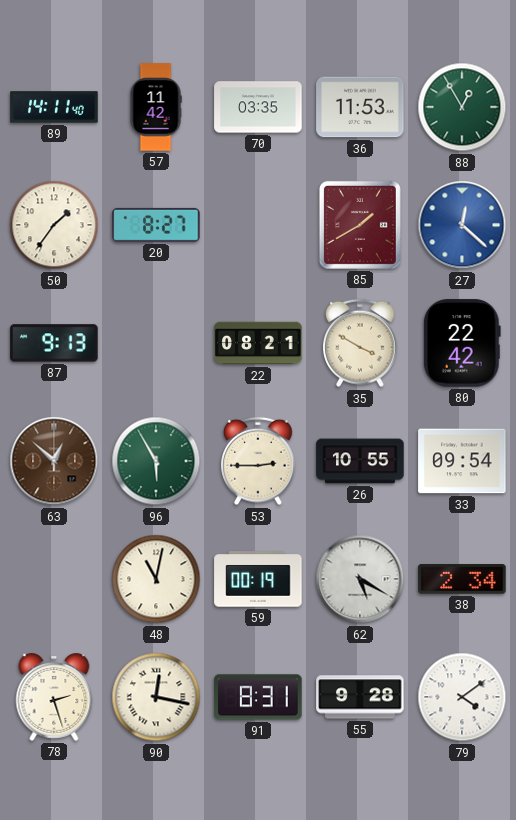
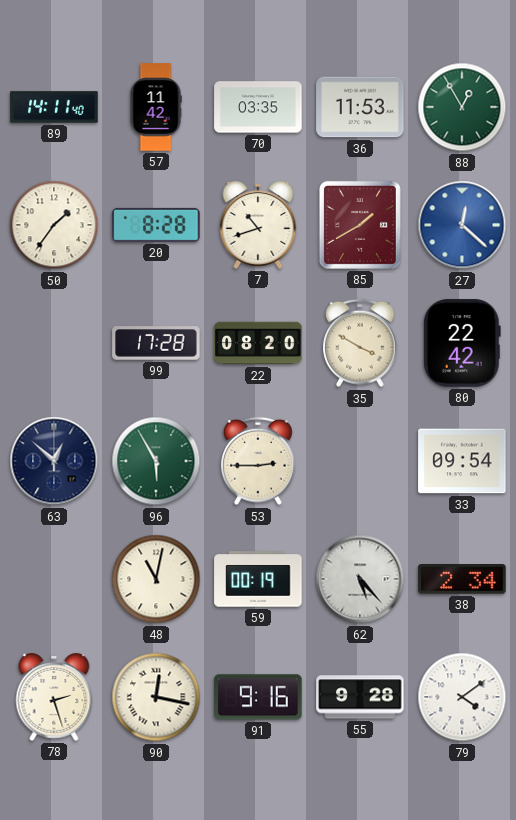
20: 8:27 -> 8:28 (156, 225)
7: none -> 10:42 (258, 225)
87: 9:13 -> none (54, 343)
99: none -> 17:28 (156, 343)
22: 08:21 -> 08:20 (258, 343)
63 dial: brown -> navy (54, 461)
26: 10:55 -> none (360, 461)
62: 5:20 -> 5:23 (360, 579)
91: 8:31 -> 9:16 (258, 697)
